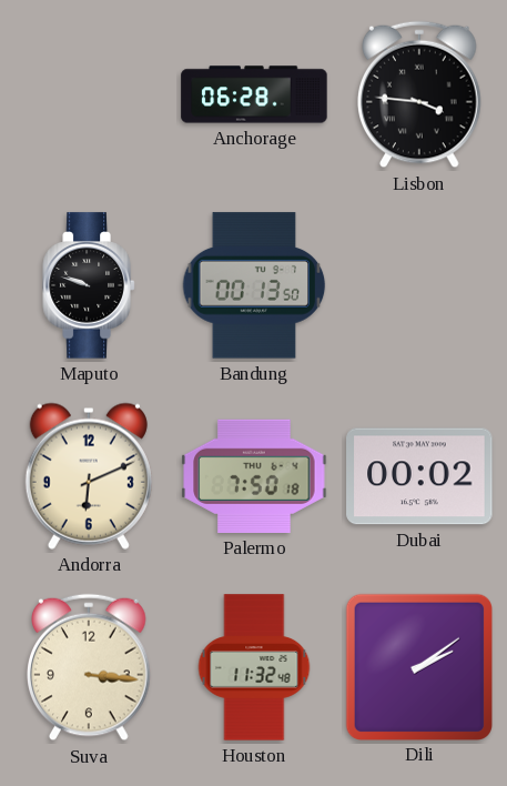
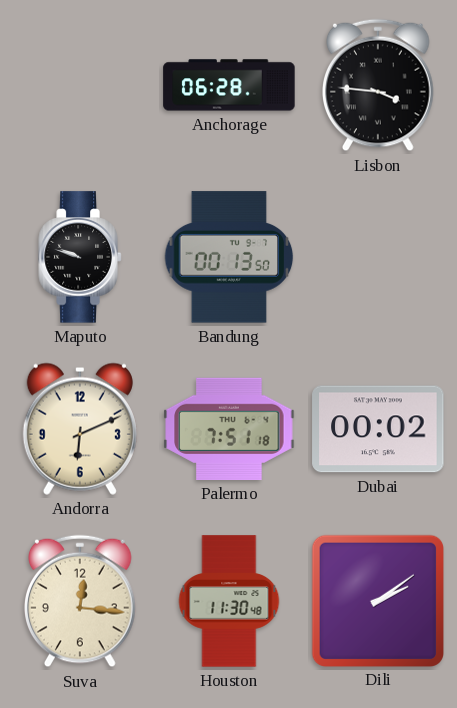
Palermo: 7:50 -> 7:51 (229, 429)
Suva: 3:16 -> 12:16 (81, 601)
Houston: 11:32 -> 11:30 (229, 601)
